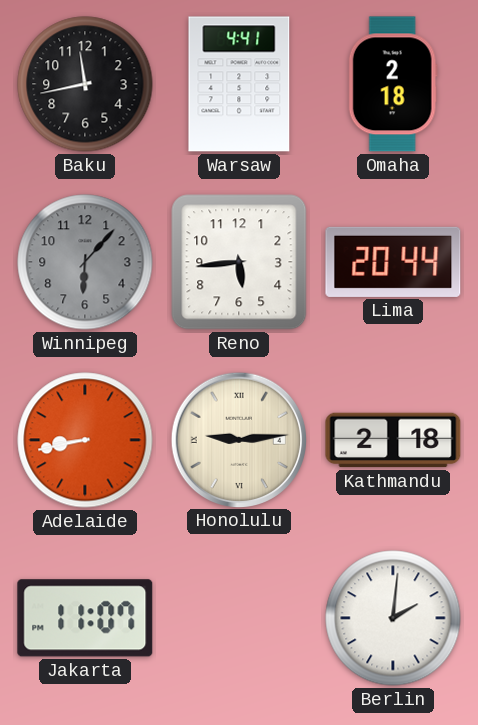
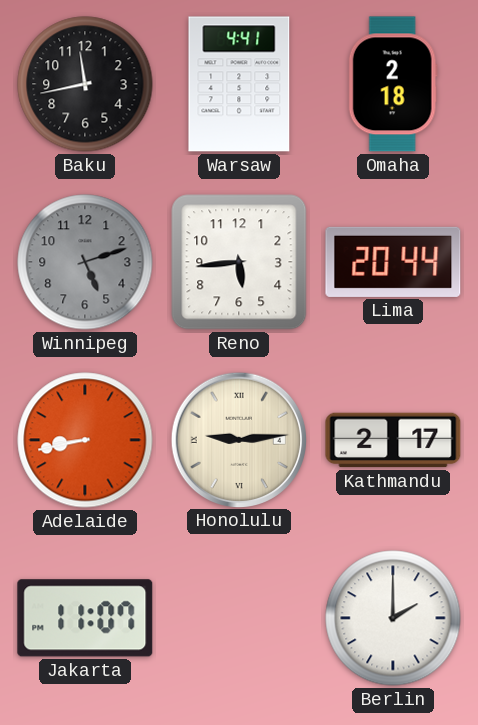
Winnipeg: 6:07 -> 5:12 (85, 262)
Kathmandu: 2:18 -> 2:17 (393, 440)
Berlin: 2:01 -> 2:00 (393, 618)
